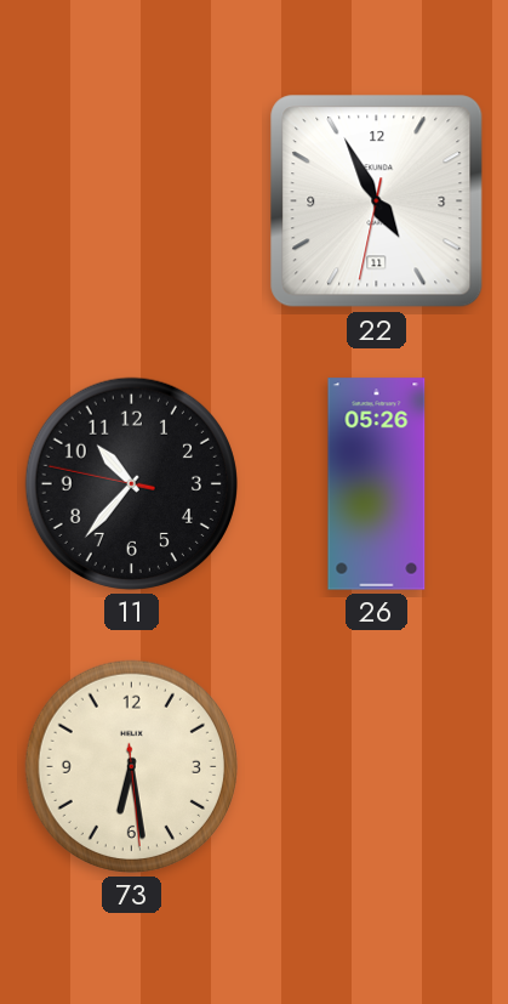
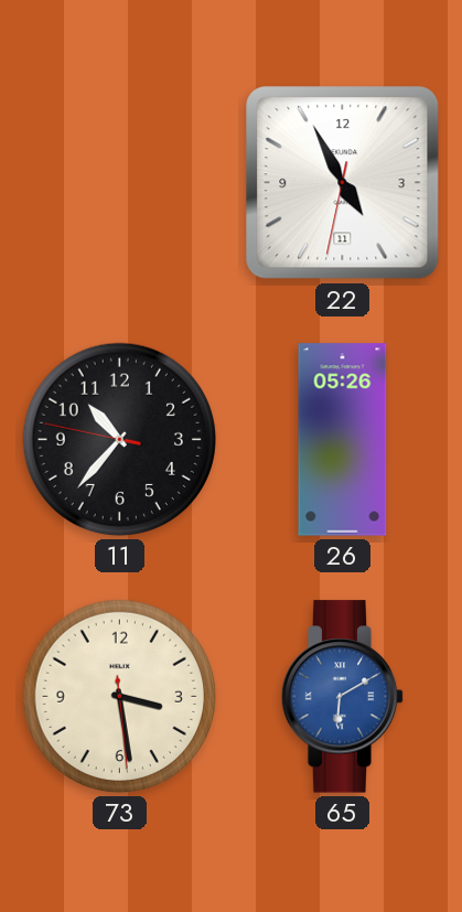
73: 6:28 -> 3:28 (119, 696)
65: none -> 6:10 (343, 697)
